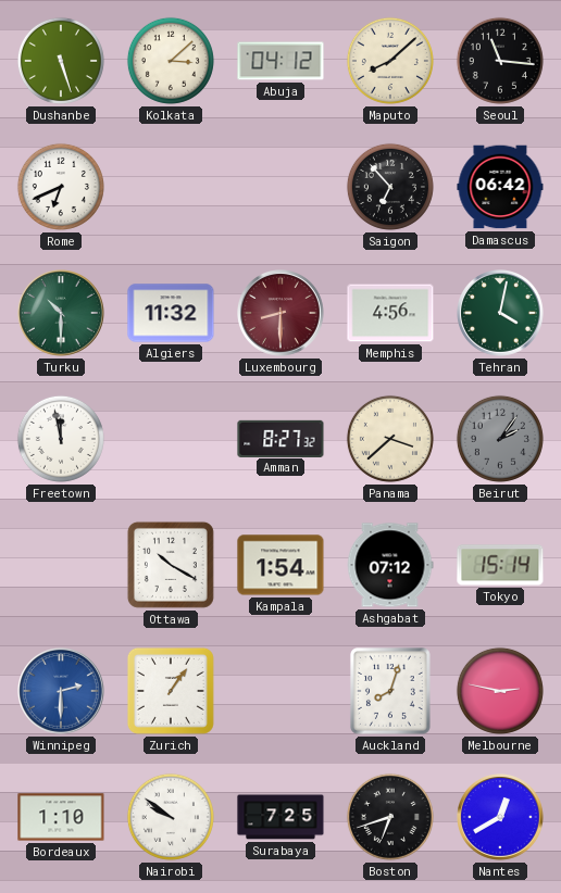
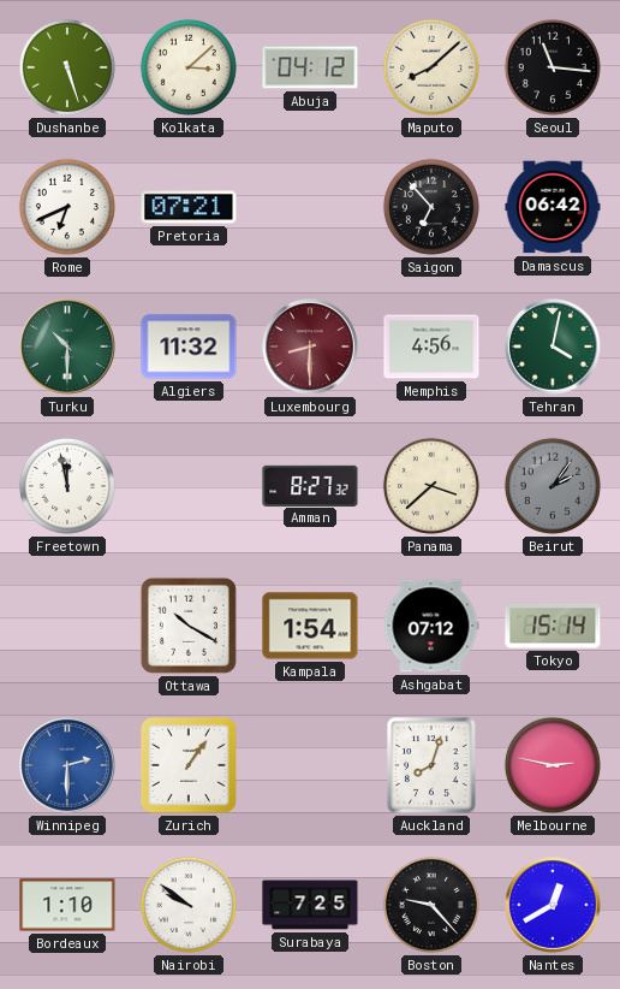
Pretoria: none -> 07:21 (189, 207)
Boston: 6:42 -> 9:23 (431, 905)
